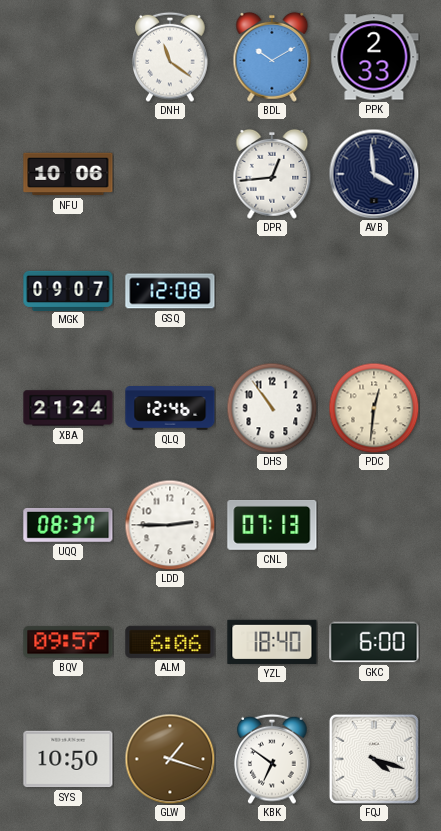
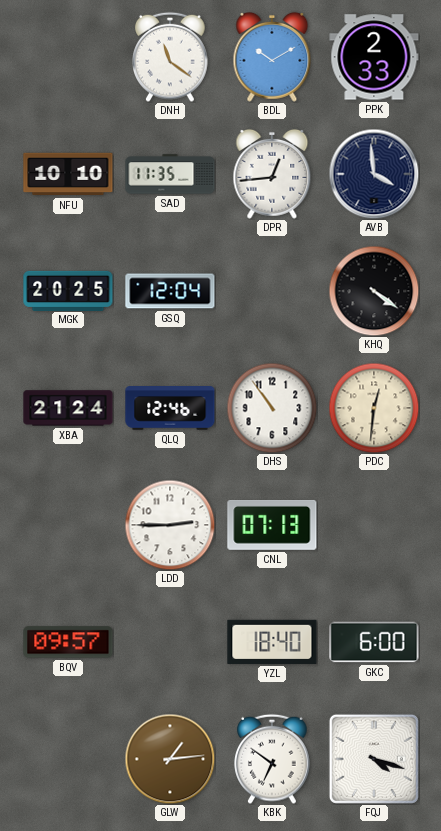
NFU: 10:06 -> 10:10 (68, 174)
SAD: none -> 11:35 (170, 174)
MGK: 09:07 -> 20:25 (68, 290)
GSQ: 12:08 -> 12:04 (170, 291)
KHQ: none -> 4:21 (374, 291)
UQQ: 08:37 -> none (68, 525)
ALM: 6:06 -> none (170, 642)
SYS: 10:50 -> none (68, 759)
GLW: 1:18 -> 1:14 (170, 759)
